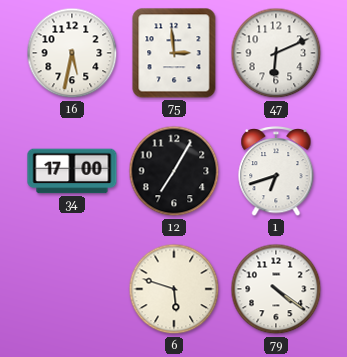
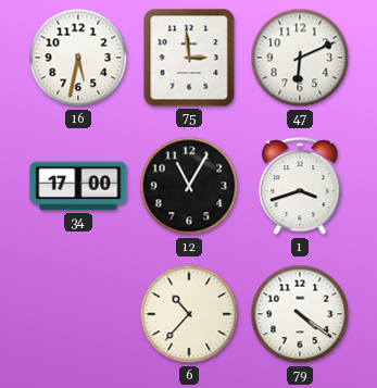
12: 7:05 -> 11:05 (189, 186)
1: 6:42 -> 3:42 (300, 187)
6: 5:48 -> 10:37 (189, 314)
